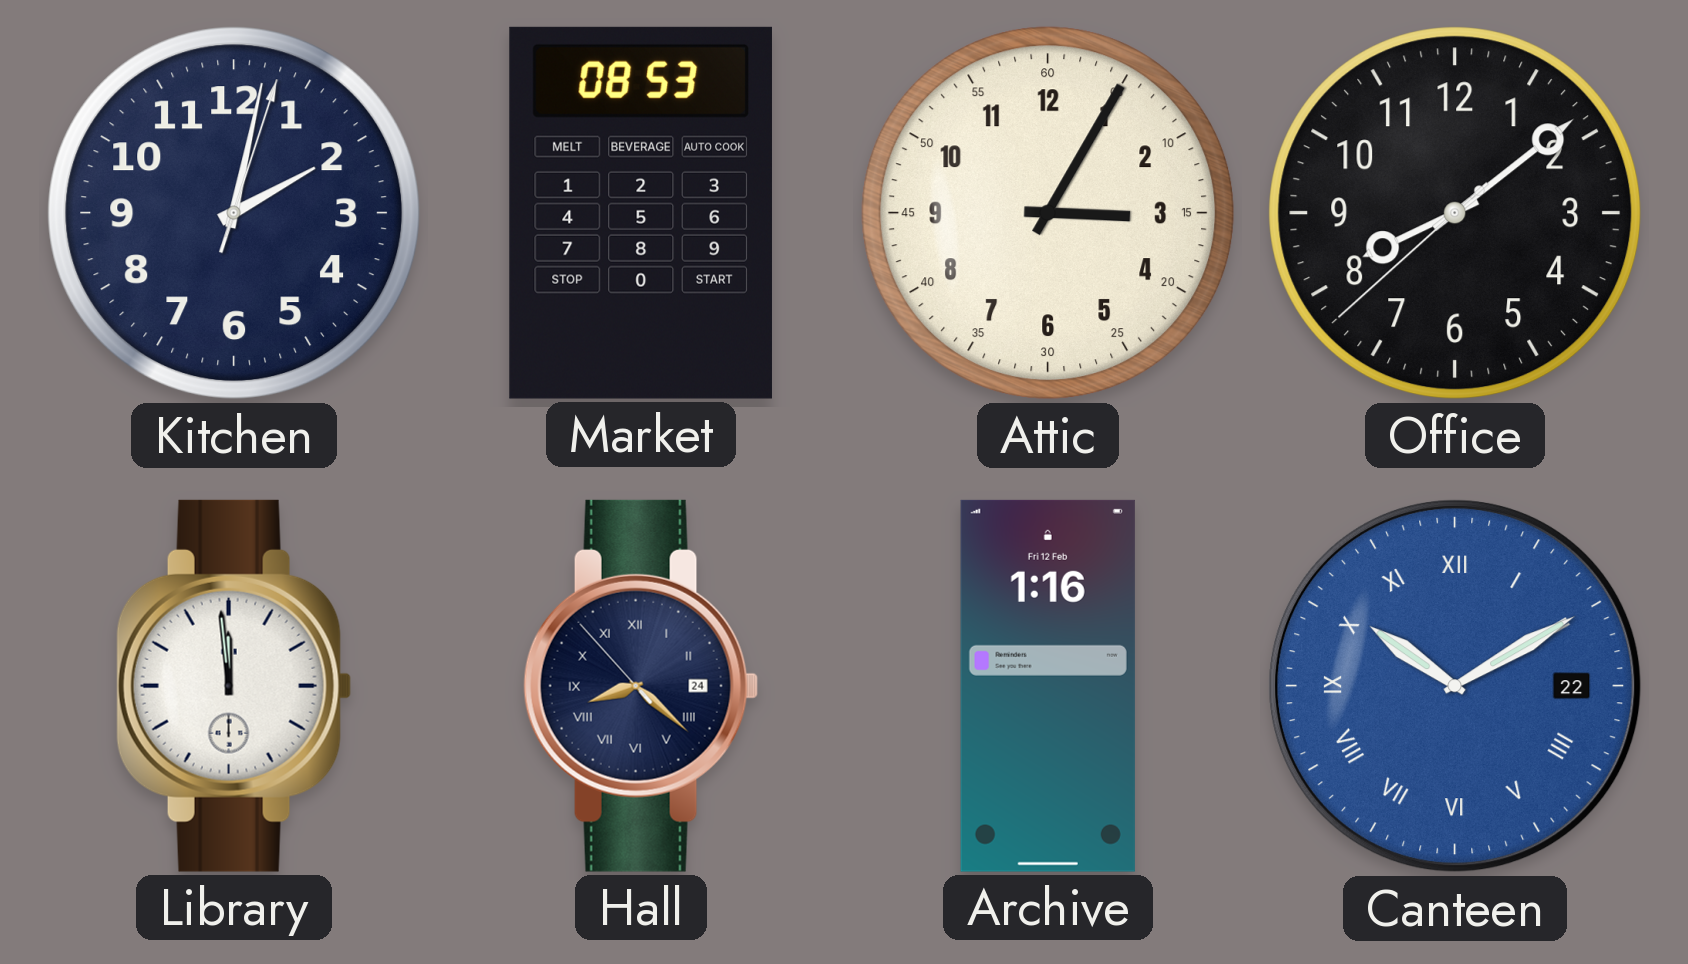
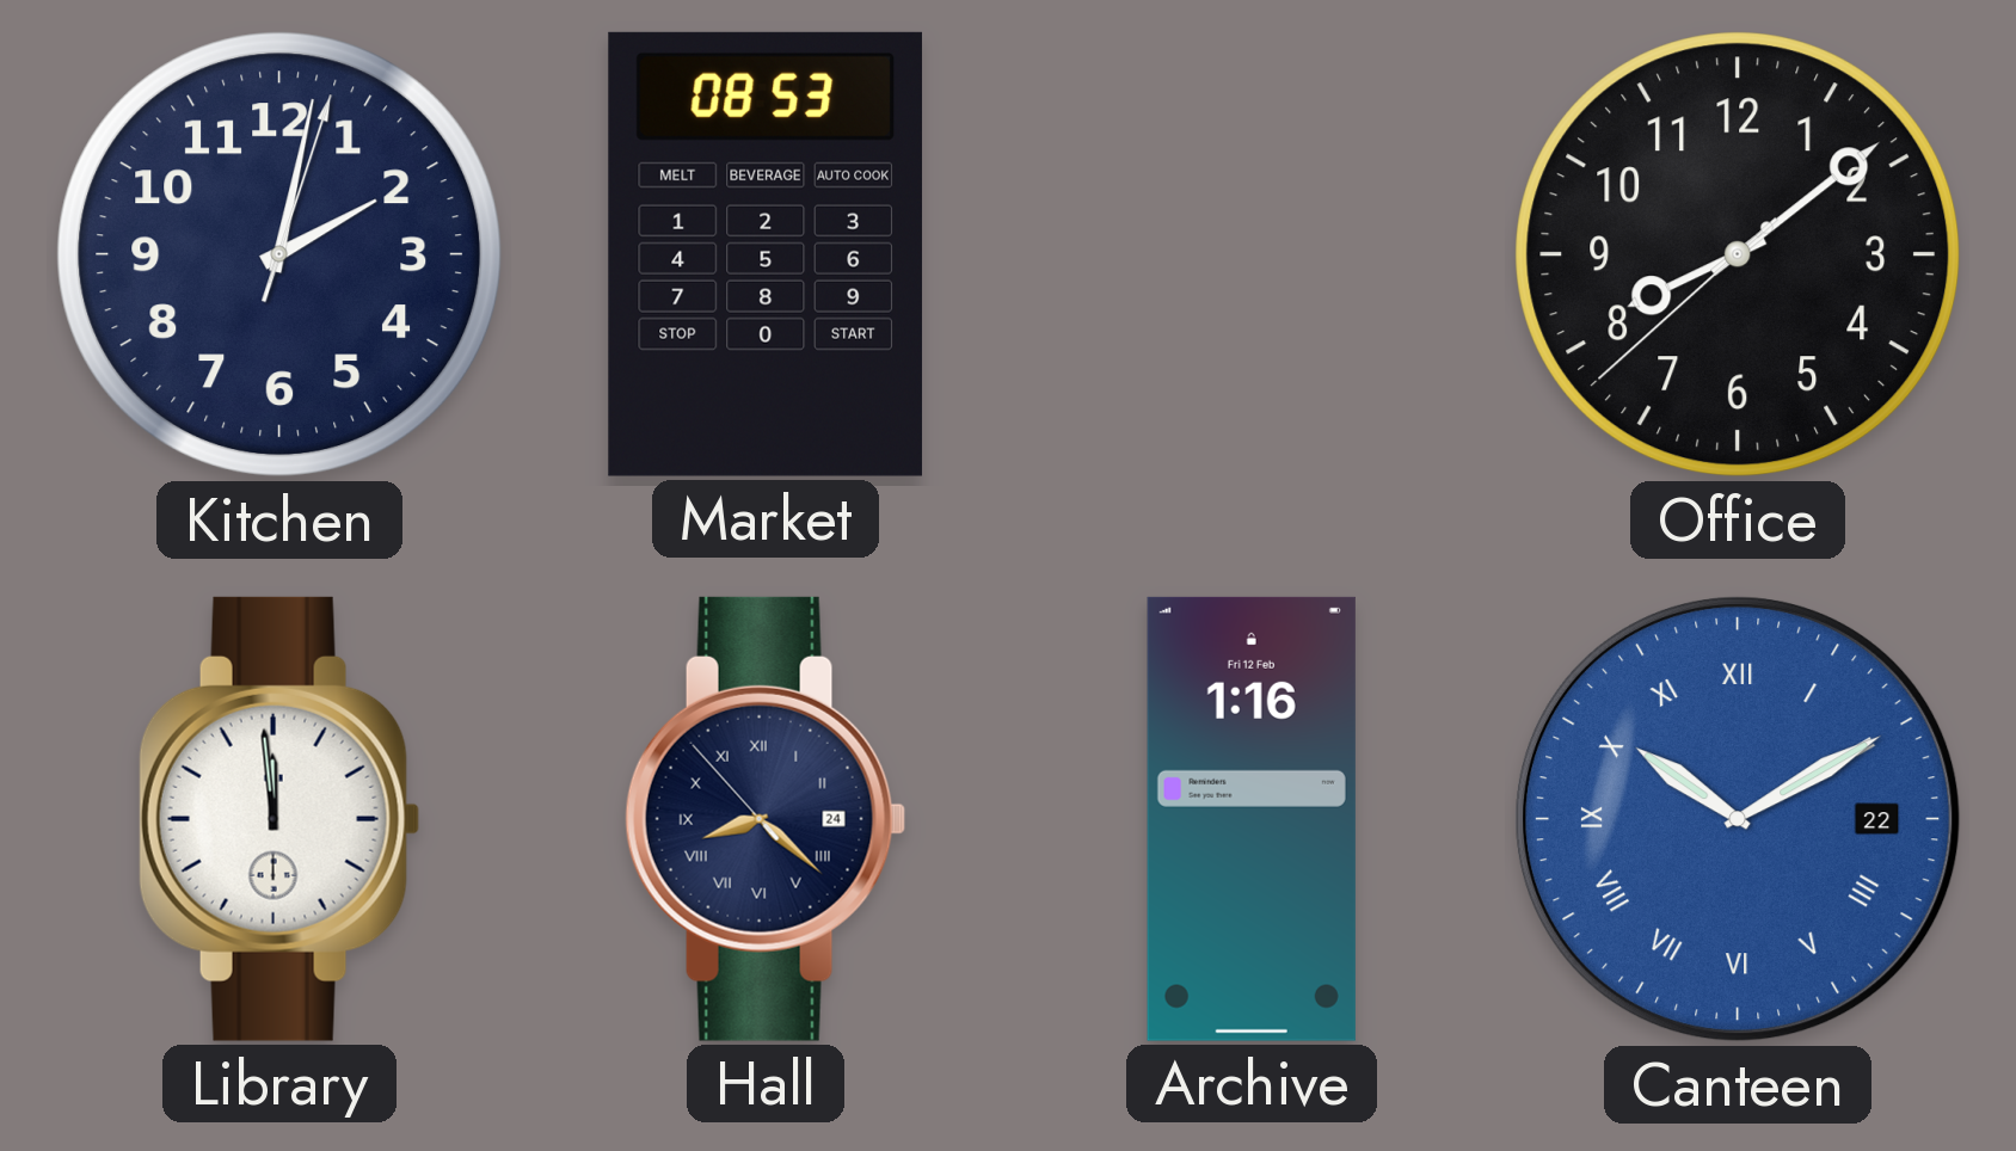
Attic: 3:05 -> none (1048, 213)
